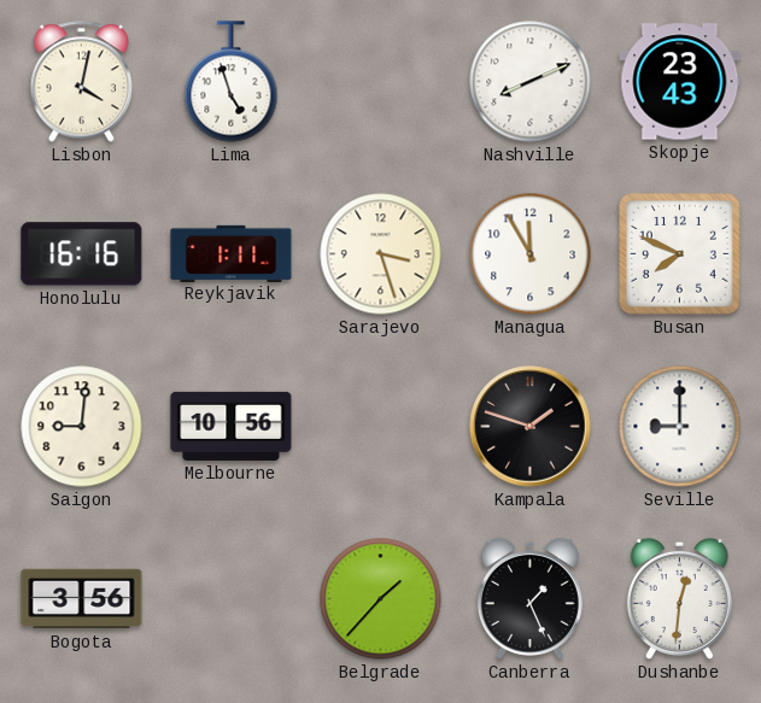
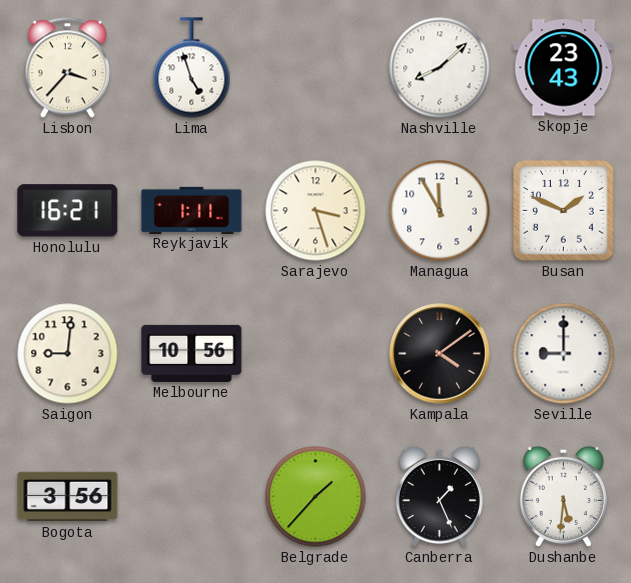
Lisbon: 4:02 -> 3:37 (67, 68)
Nashville: 8:11 -> 8:08 (440, 68)
Honolulu: 16:16 -> 16:21 (68, 211)
Busan: 7:49 -> 1:49 (564, 211)
Kampala: 1:48 -> 4:09 (440, 354)
Dushanbe: 12:31 -> 5:31 (563, 496)
